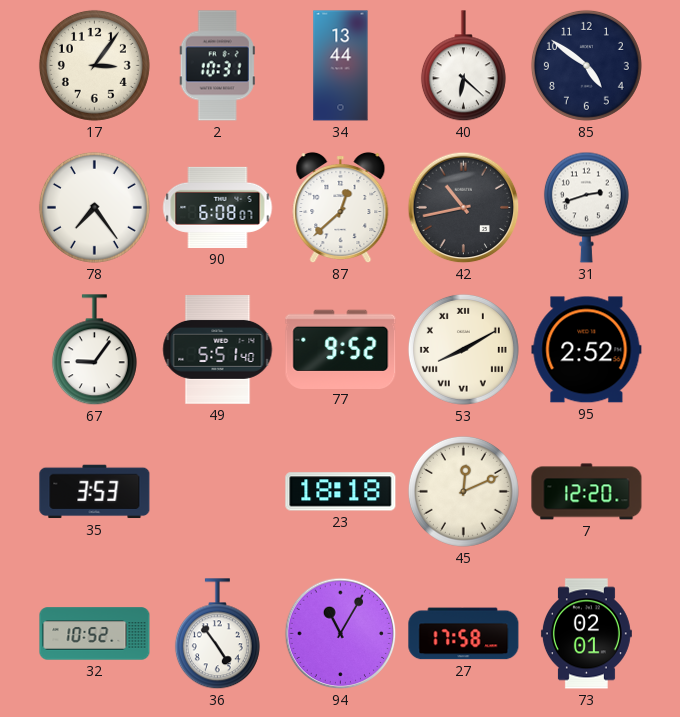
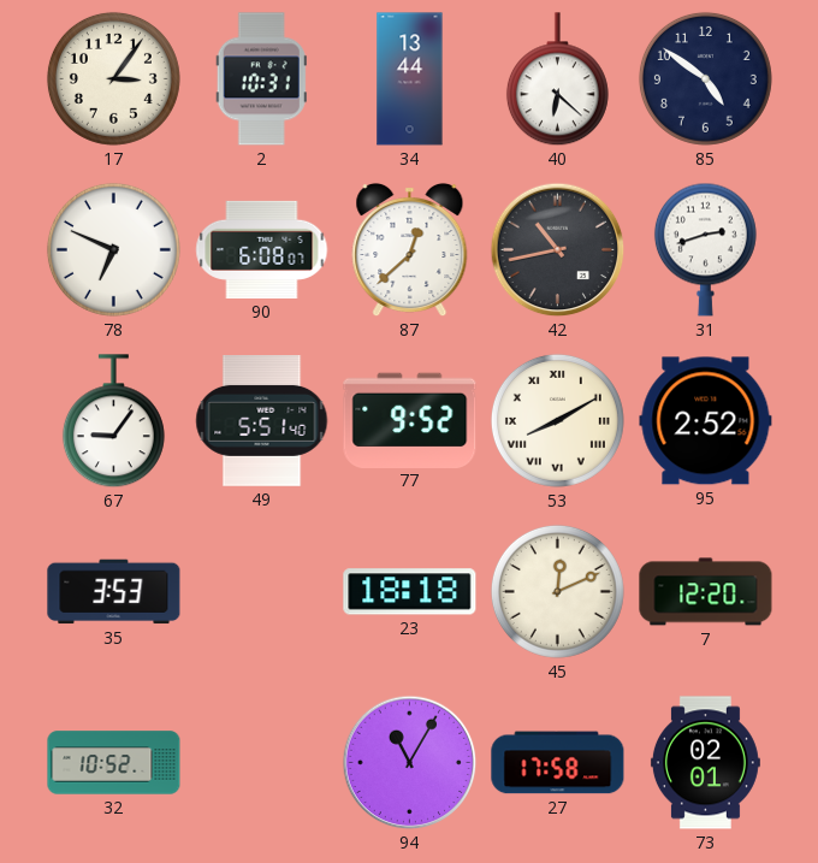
78: 7:24 -> 6:49 (113, 249)
36: 4:54 -> none (217, 634)
